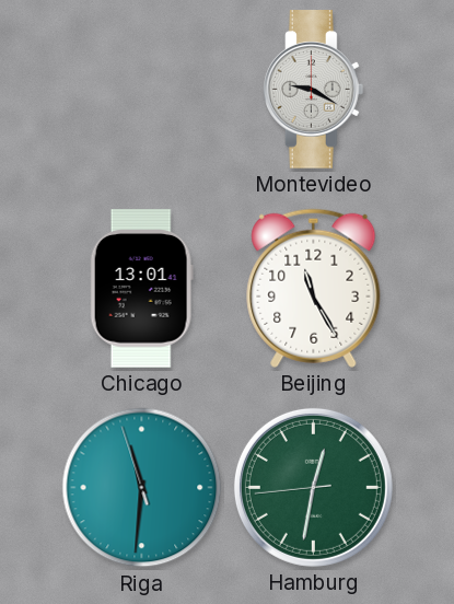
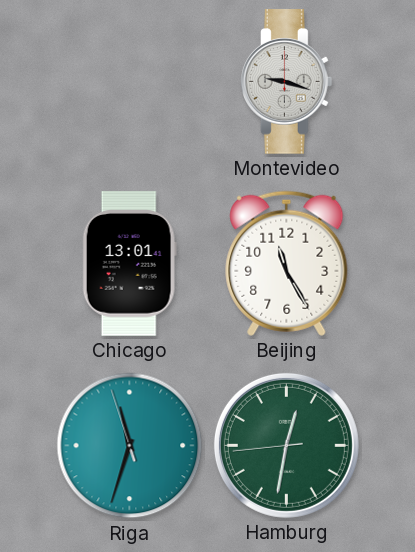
Montevideo: 9:20 -> 9:18 (287, 82)
Riga: 11:30 -> 11:32 (130, 446)
